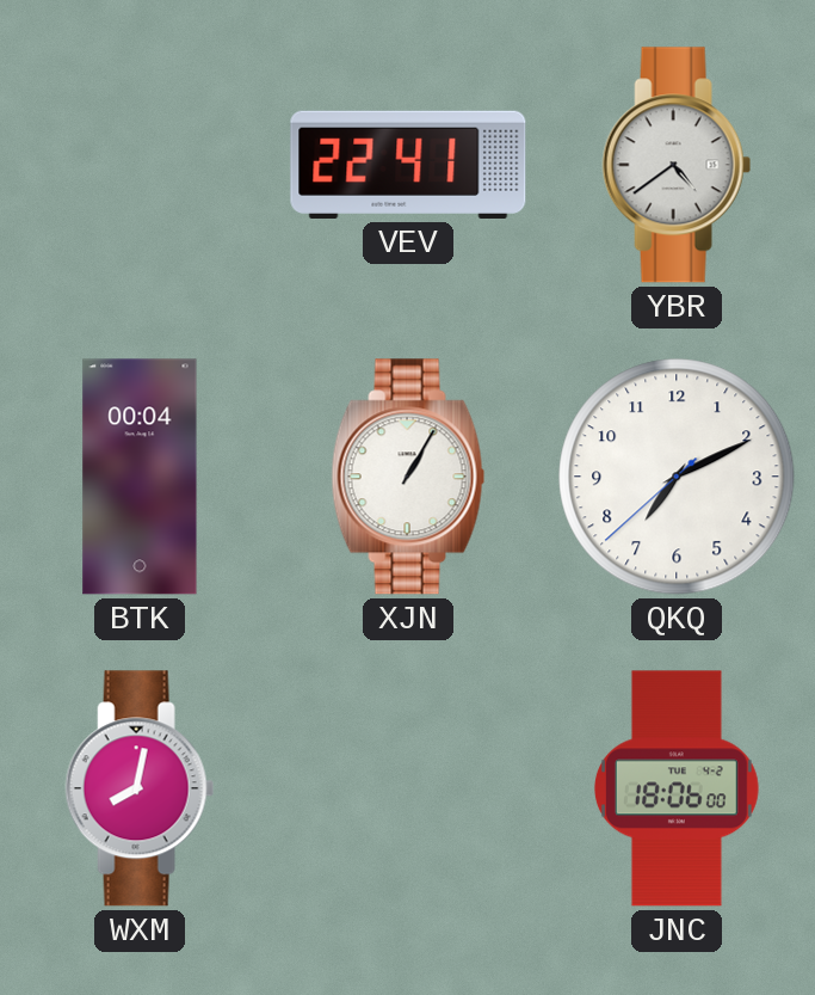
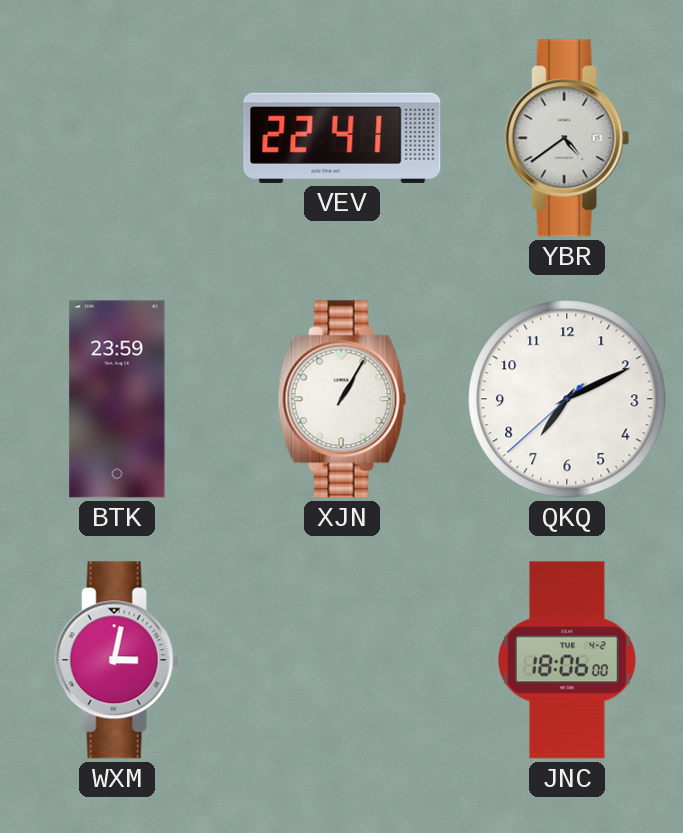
BTK: 00:04 -> 23:59 (117, 399)
WXM: 8:02 -> 3:02 (117, 660)
